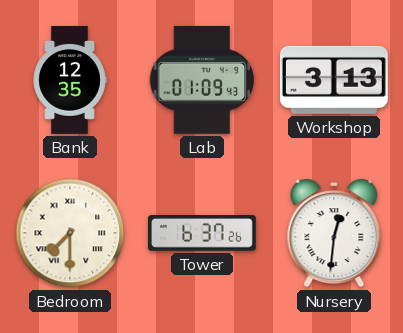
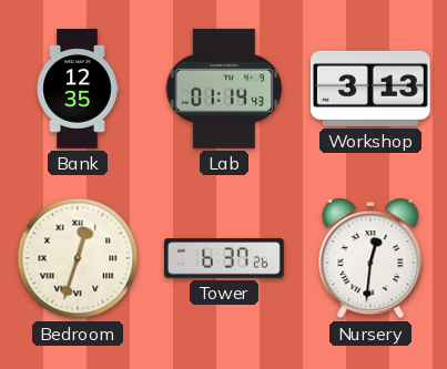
Lab: 01:09 -> 01:14 (224, 89)
Bedroom: 7:30 -> 12:33 (78, 258)
